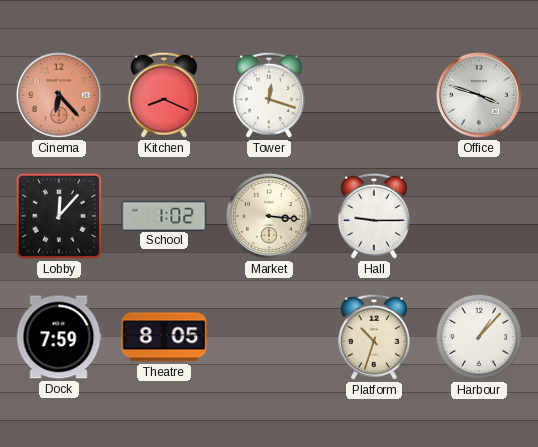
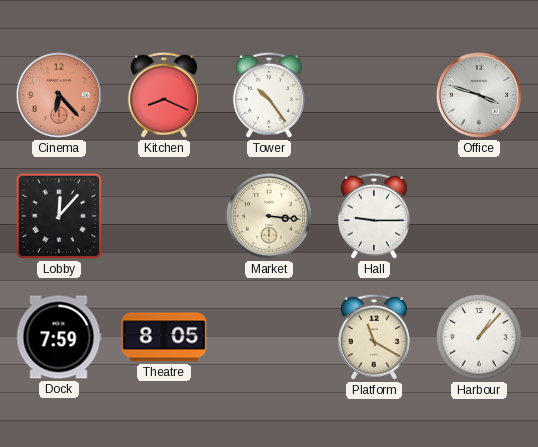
Tower: 12:18 -> 10:24 (269, 95)
School: 1:02 -> none (164, 215)
Platform: 10:33 -> 11:20 (374, 337)
